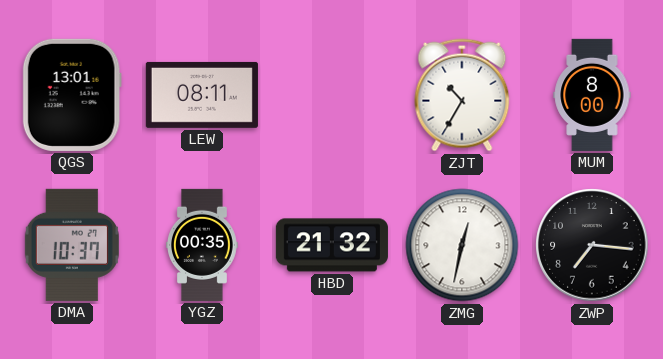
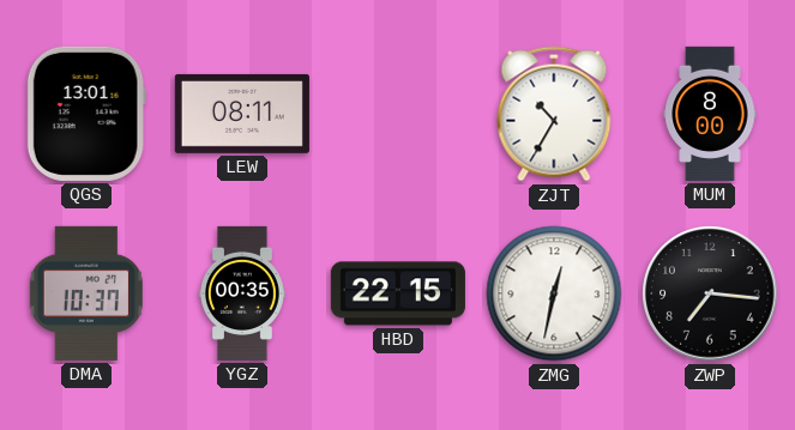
HBD: 21:32 -> 22:15 (398, 293)
